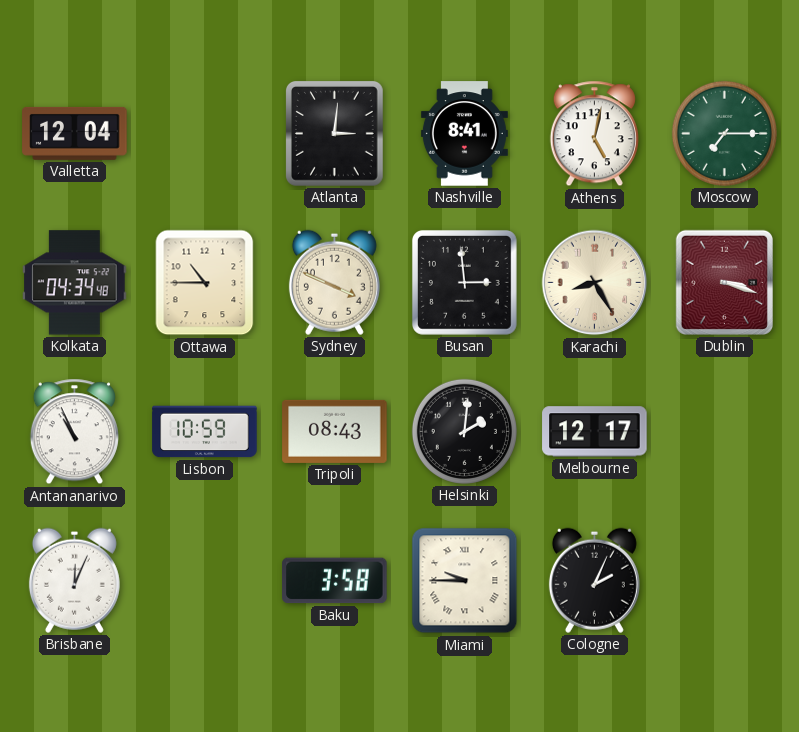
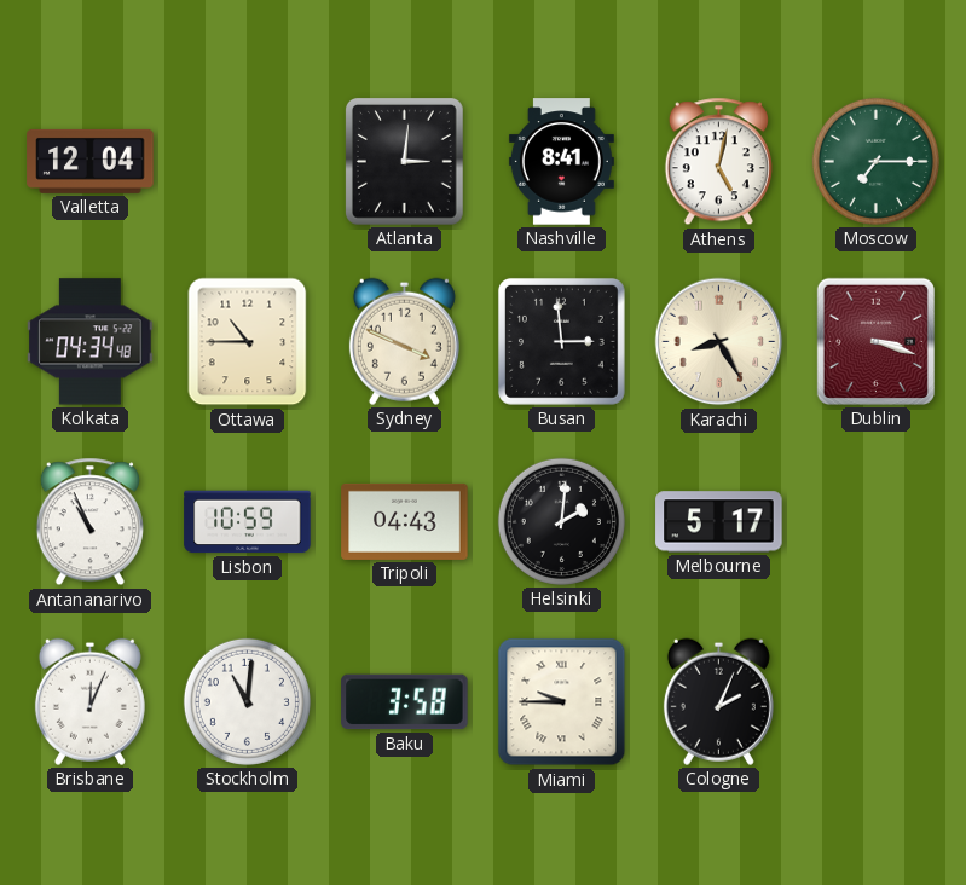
Tripoli: 08:43 -> 04:43 (405, 521)
Melbourne: 12:17 -> 5:17 (719, 522)
Stockholm: none -> 11:01 (247, 701)
